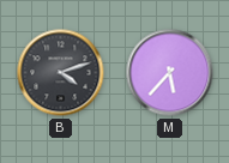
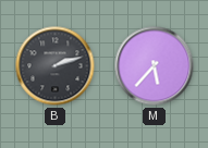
B: 4:12 -> 2:12 (56, 66)
